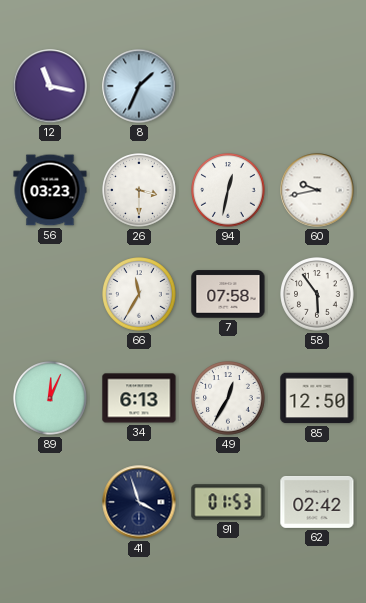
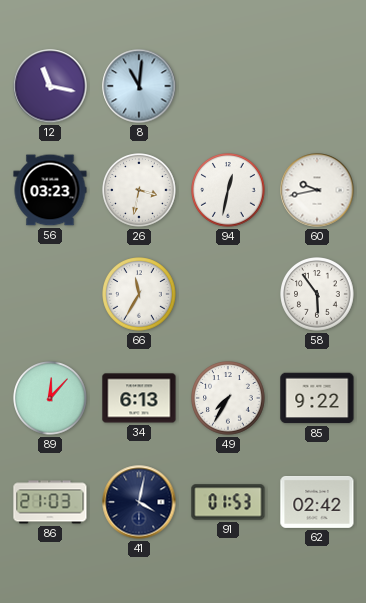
8: 1:34 -> 11:01 (139, 86)
26: 3:30 -> 3:32 (139, 190)
7: 07:58 -> none (228, 294)
89: 12:04 -> 12:07 (50, 398)
49: 12:35 -> 7:35 (228, 398)
85: 12:50 -> 9:22 (317, 398)
86: none -> 21:03 (50, 502)
41: 3:57 -> 4:02 (139, 502)
